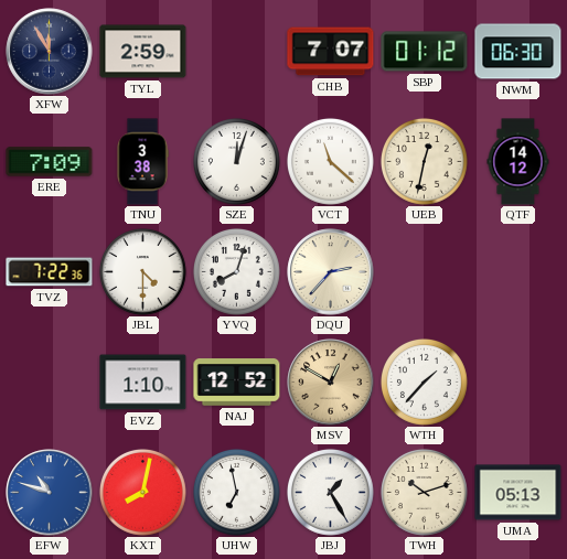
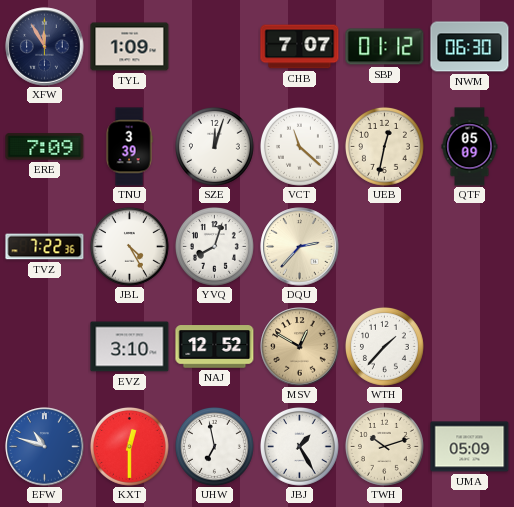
TYL: 2:59 -> 1:09 (130, 47)
TNU: 3:38 -> 3:39 (129, 147)
QTF: 14:12 -> 05:09 (470, 147)
JBL: 4:30 -> 4:25 (129, 246)
EVZ: 1:10 -> 3:10 (130, 347)
KXT: 8:02 -> 12:30 (129, 446)
UMA: 05:13 -> 05:09 (470, 447)
